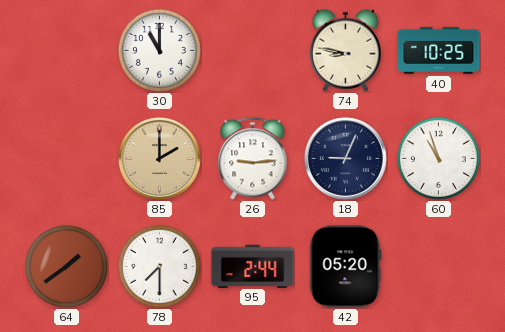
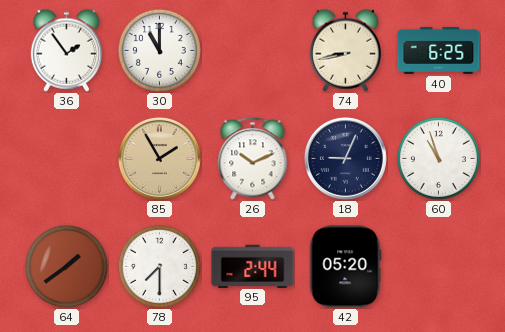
36: none -> 1:54 (66, 50)
74: 8:47 -> 8:43 (345, 50)
40: 10:25 -> 6:25 (439, 50)
85: 2:00 -> 1:55 (159, 158)
26: 9:14 -> 10:11 (253, 159)
